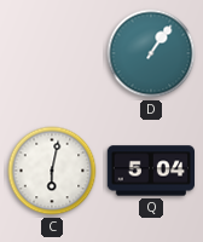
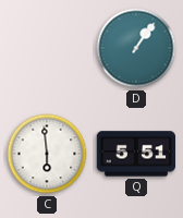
C: 6:02 -> 5:59 (47, 154)
Q: 5:04 -> 5:51 (135, 154)
